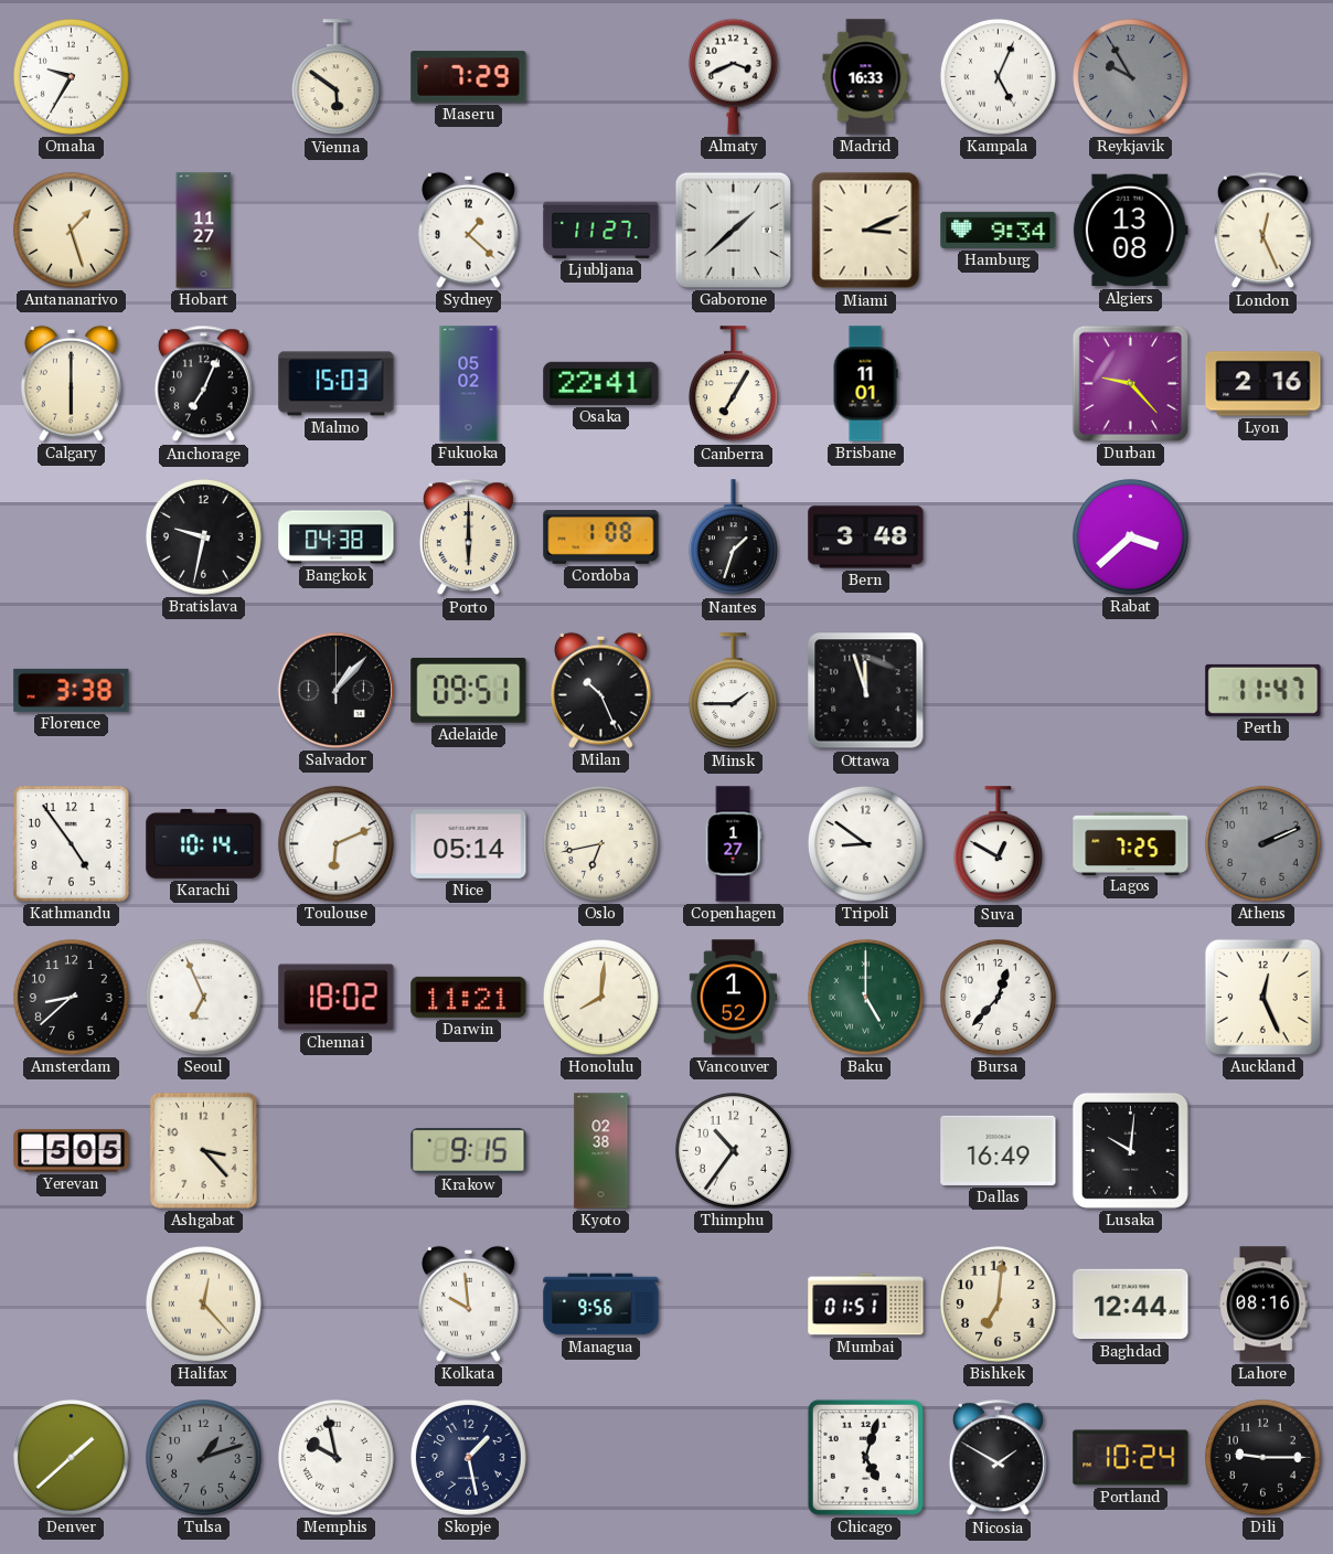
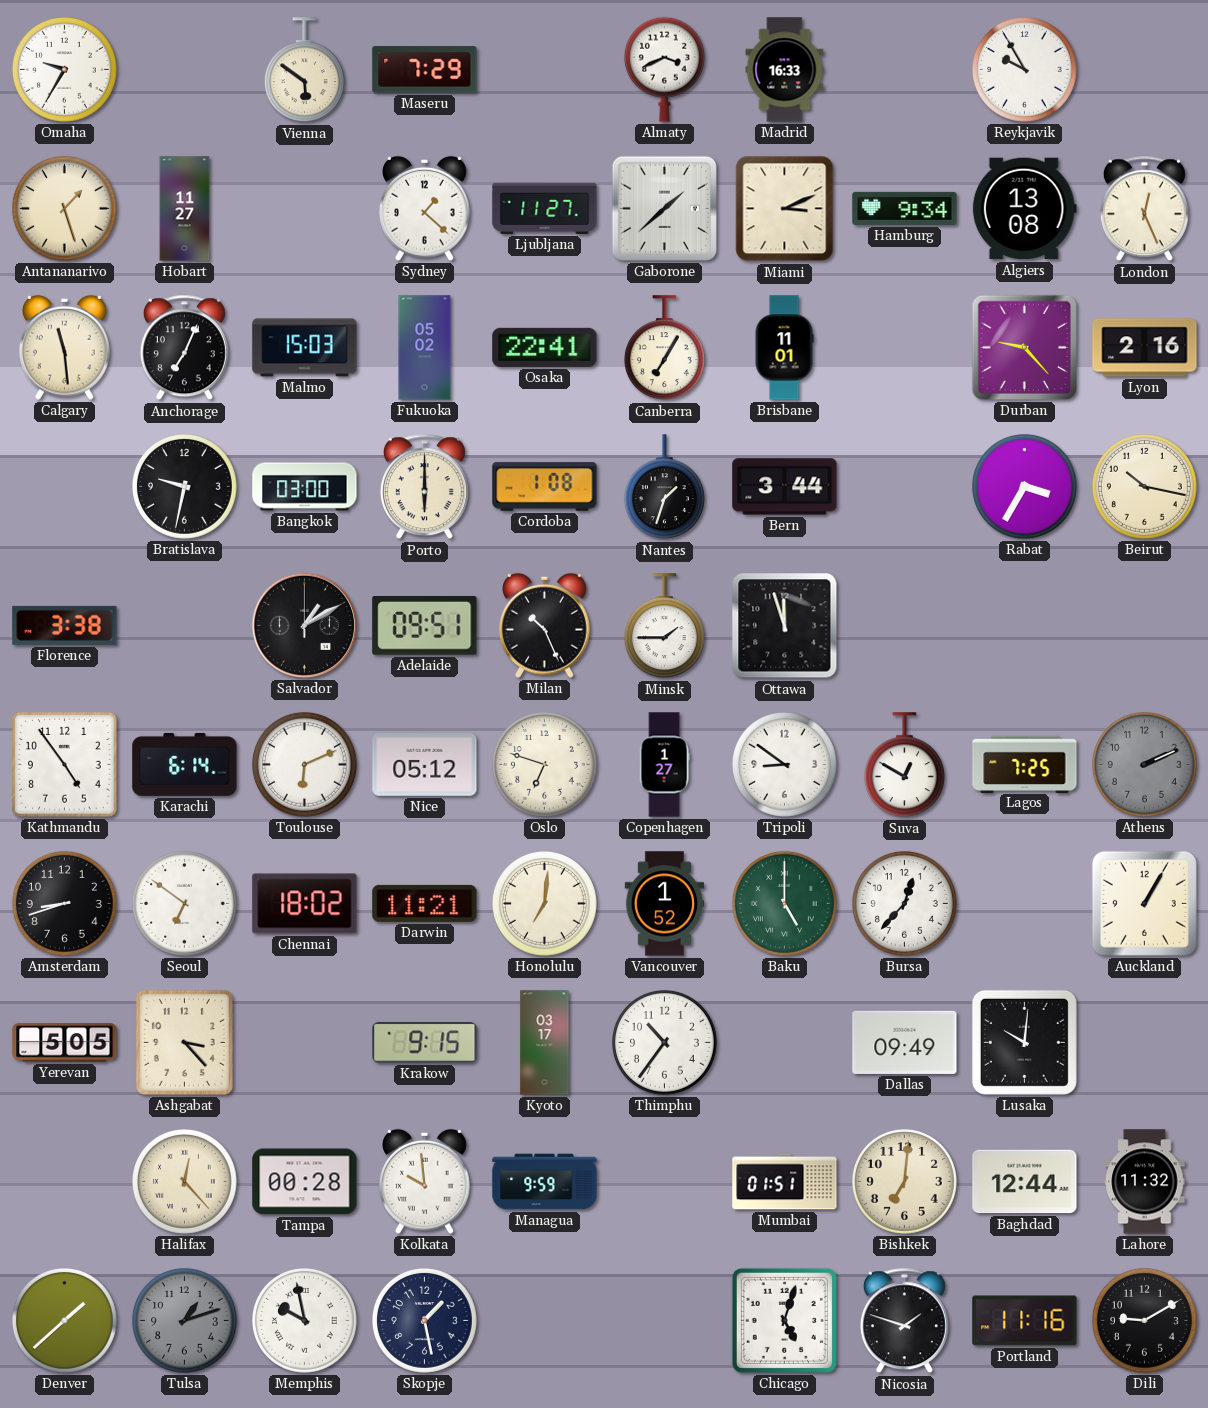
Kampala: 5:04 -> none (998, 76)
Reykjavik dial: grey -> white (1024, 69)
Calgary: 6:00 -> 11:29 (65, 347)
Bangkok: 04:38 -> 03:00 (305, 487)
Bern: 3:48 -> 3:44 (785, 487)
Rabat: 3:38 -> 3:35 (1024, 486)
Beirut: none -> 10:17 (1144, 486)
Salvador: 1:07 -> 1:10 (304, 625)
Perth: 11:47 -> none (1263, 690)
Karachi: 10:14 -> 6:14 (185, 764)
Nice: 05:14 -> 05:12 (425, 765)
Oslo: 6:43 -> 6:48 (544, 764)
Amsterdam: 8:38 -> 8:42 (64, 903)
Seoul: 6:56 -> 6:51 (184, 903)
Honolulu: 8:01 -> 7:01 (544, 903)
Auckland: 12:26 -> 1:05 (1144, 903)
Kyoto: 02:38 -> 03:17 (545, 1043)
Dallas: 16:49 -> 09:49 (905, 1042)
Tampa: none -> 00:28 (305, 1182)
Managua: 9:56 -> 9:59 (545, 1182)
Lahore: 08:16 -> 11:32 (1145, 1182)
Nicosia: 1:50 -> 1:48 (904, 1321)
Portland: 10:24 -> 11:16 (1025, 1321)
Dili: 9:15 -> 9:10 (1144, 1320)
